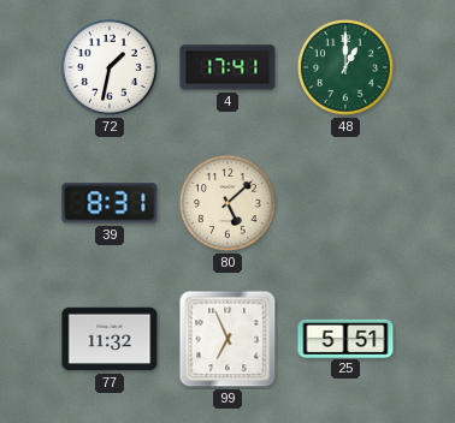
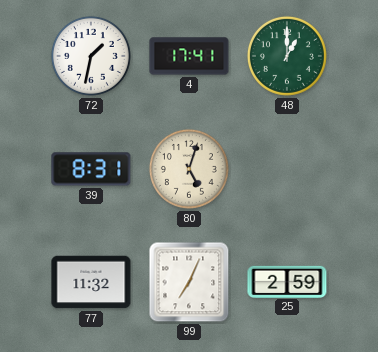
80: 5:08 -> 5:03 (189, 169)
99: 6:56 -> 7:04 (189, 282)
25: 5:51 -> 2:59 (287, 281)
